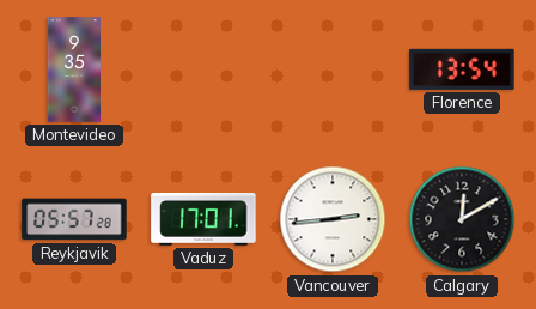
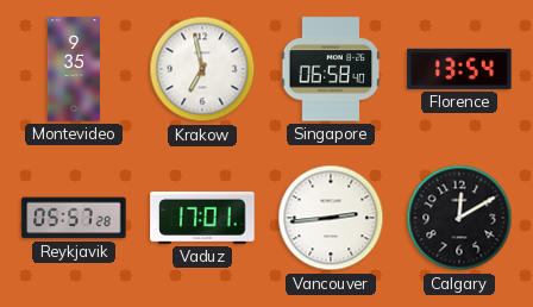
Krakow: none -> 6:58 (202, 69)
Singapore: none -> 06:58 (331, 69)
